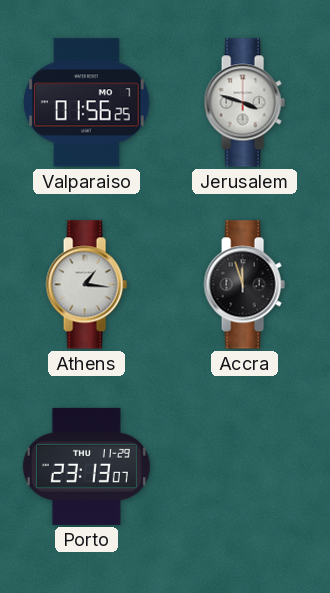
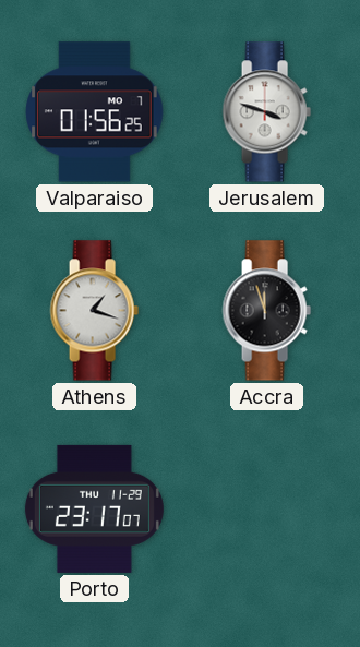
Athens: 1:16 -> 1:18 (94, 311)
Porto: 23:13 -> 23:17 (94, 508)
